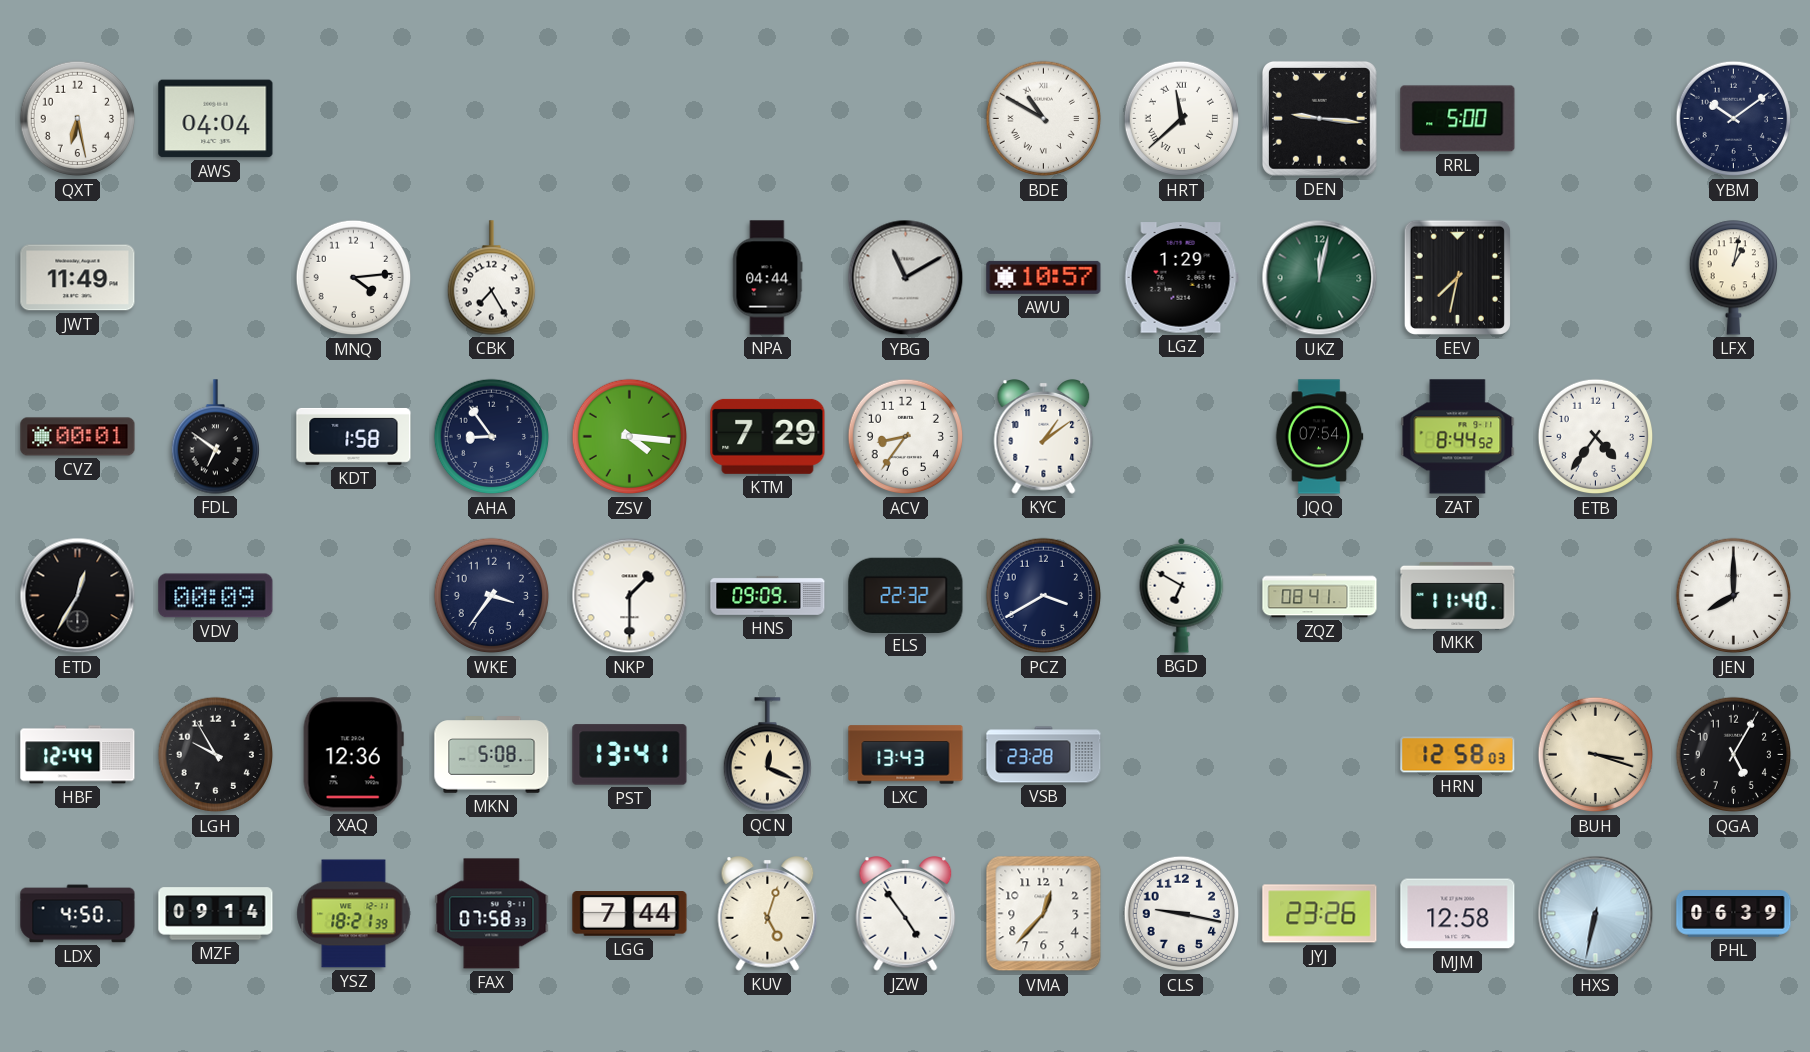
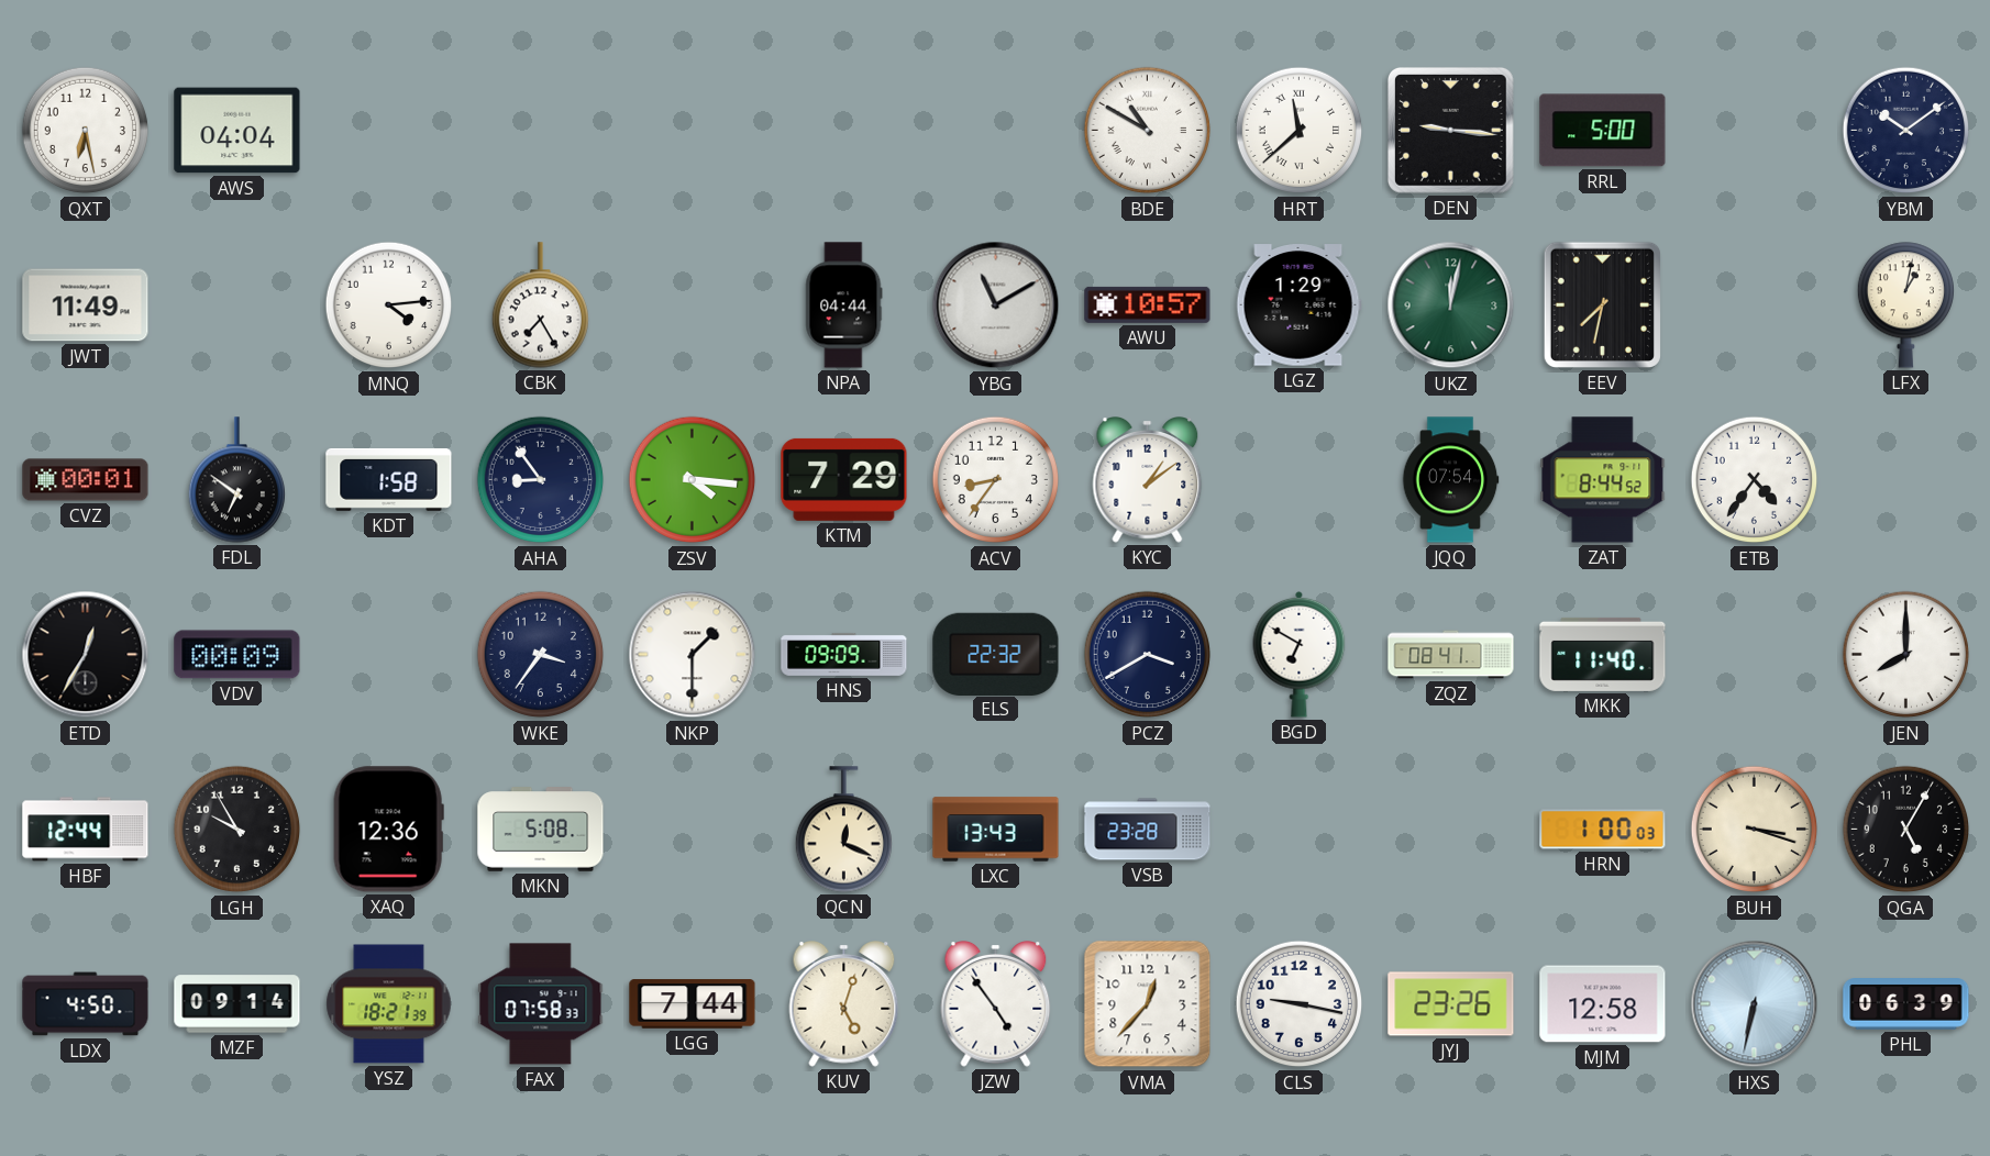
PST: 13:41 -> none (630, 755)
HRN: 12:58 -> 1:00 (1603, 830)
